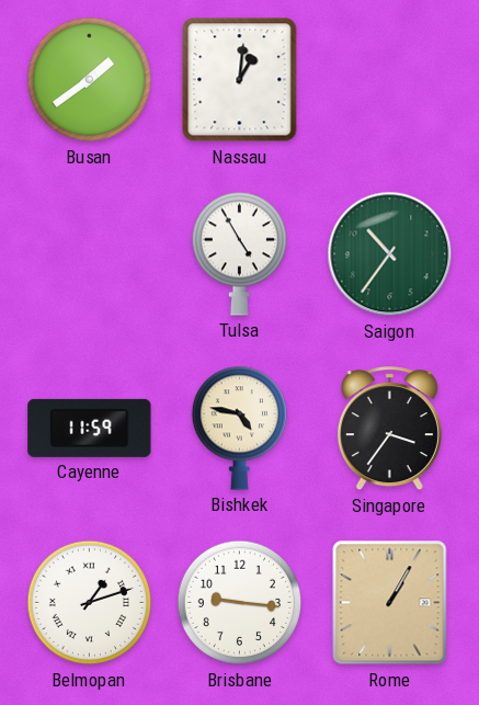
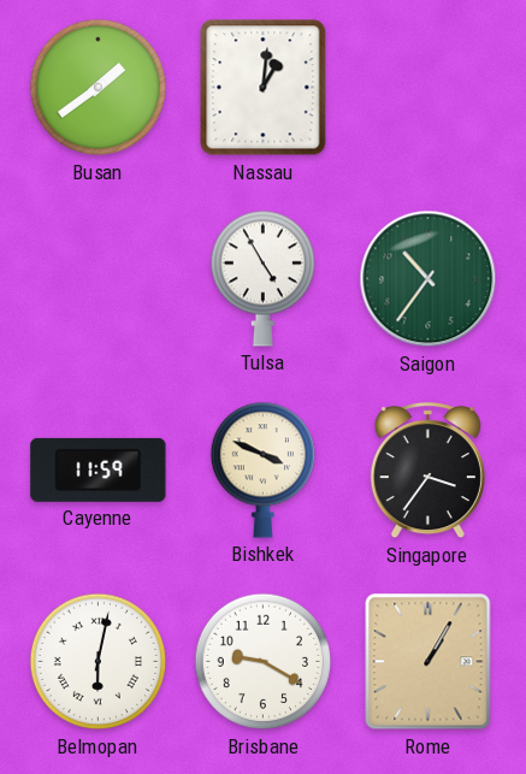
Bishkek: 4:47 -> 3:49 (262, 469)
Belmopan: 1:12 -> 6:02 (99, 662)
Brisbane: 9:16 -> 9:20 (264, 662)
